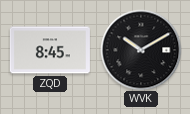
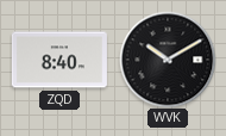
ZQD: 8:45 -> 8:40 (59, 60)
